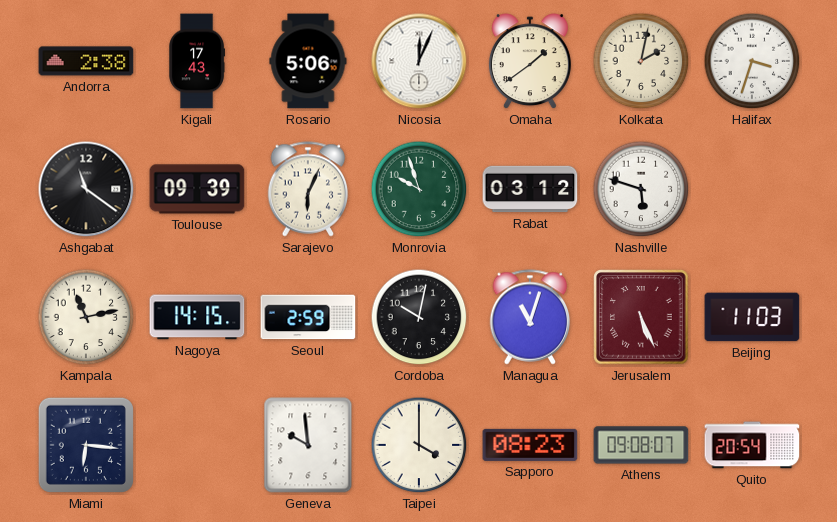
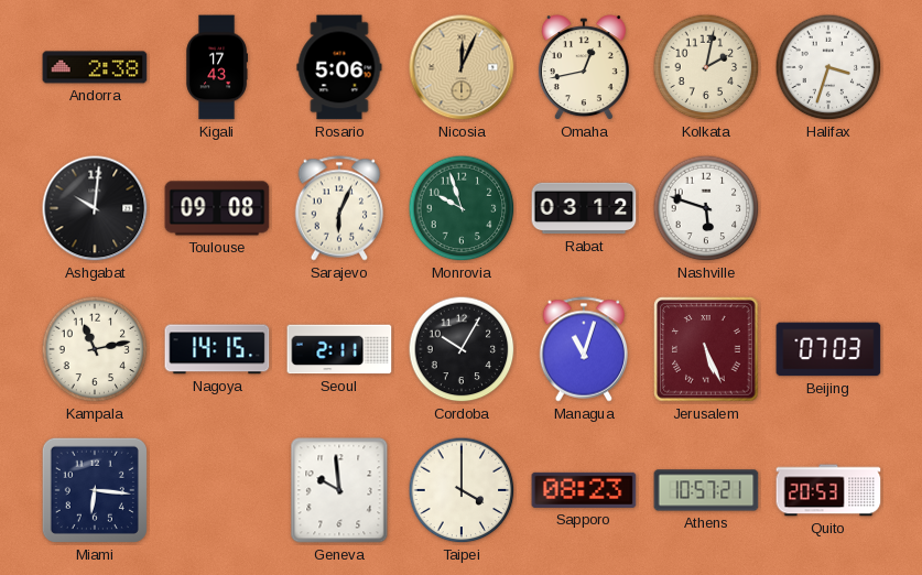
Nicosia dial: white -> champagne (462, 67)
Omaha: 1:39 -> 12:43 (584, 68)
Ashgabat: 11:21 -> 10:01 (95, 208)
Toulouse: 09:39 -> 09:08 (217, 208)
Seoul: 2:59 -> 2:11 (339, 349)
Cordoba: 10:02 -> 10:05 (462, 349)
Beijing: 11:03 -> 07:03 (828, 349)
Athens: 09:08 -> 10:57 (706, 490)
Quito: 20:54 -> 20:53 (828, 490)
